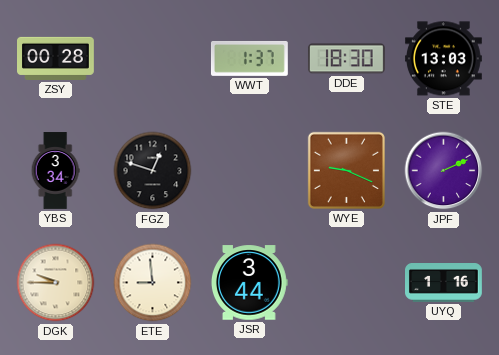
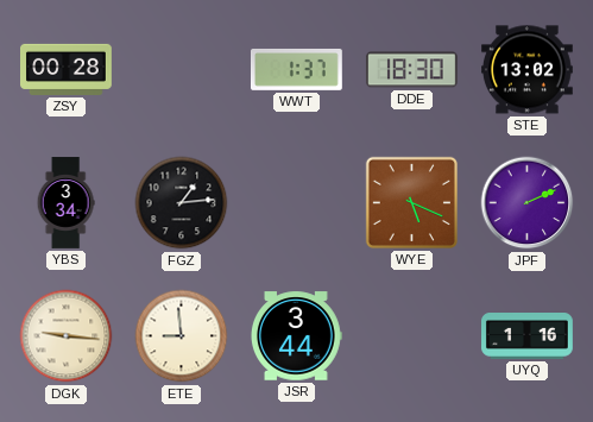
STE: 13:03 -> 13:02 (528, 70)
FGZ: 12:48 -> 1:14 (182, 203)
WYE: 9:19 -> 5:19 (411, 202)
DGK: 9:45 -> 9:16 (67, 336)
